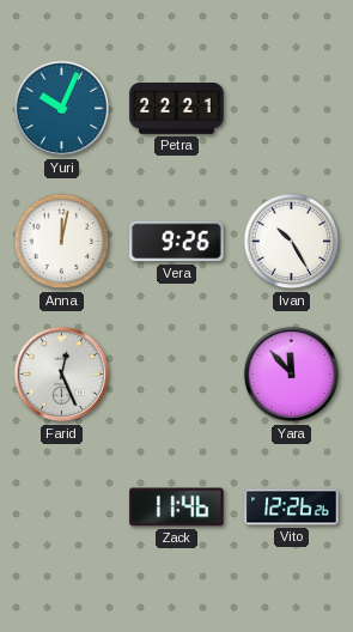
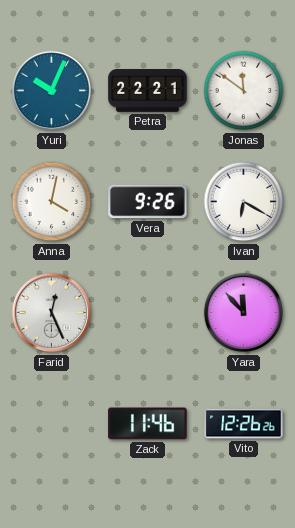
Jonas: none -> 11:51 (244, 91)
Anna: 12:02 -> 4:02 (52, 202)
Ivan: 10:25 -> 6:20 (244, 202)
